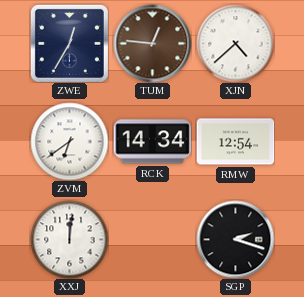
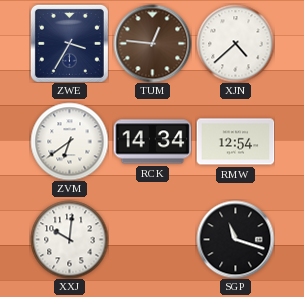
ZWE: 12:35 -> 3:35 (69, 43)
XXJ: 12:01 -> 10:01 (69, 239)
SGP: 2:18 -> 11:18 (235, 239)
